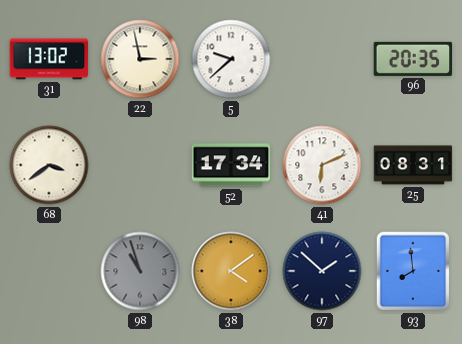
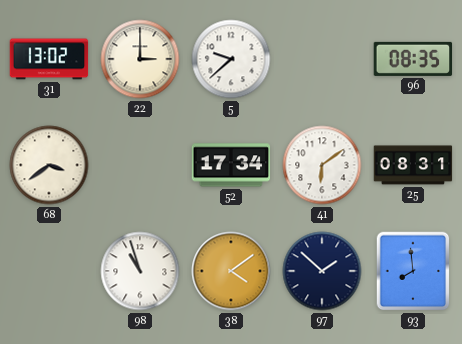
22: 2:58 -> 3:00 (140, 59)
96: 20:35 -> 08:35 (413, 59)
41: 6:11 -> 6:09 (322, 165)
98 dial: grey -> white (140, 271)
